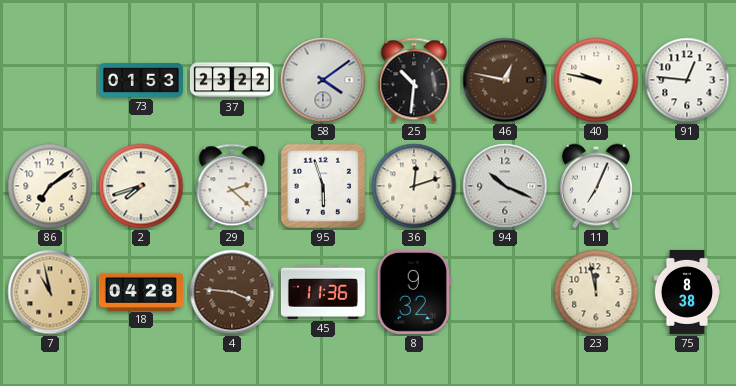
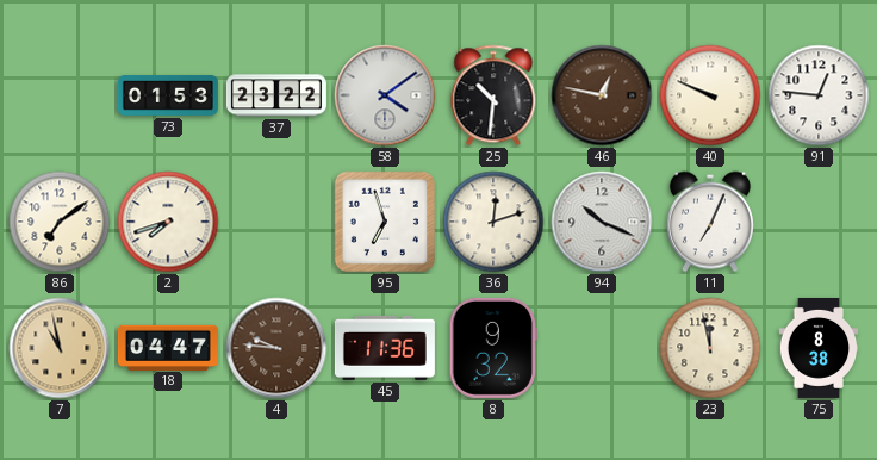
40: 9:47 -> 9:49 (710, 95)
29: 2:22 -> none (232, 186)
95: 5:57 -> 6:57 (385, 222)
18: 04:28 -> 04:47 (168, 347)
4: 3:46 -> 9:46 (276, 348)
